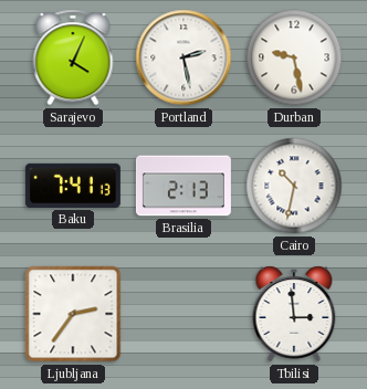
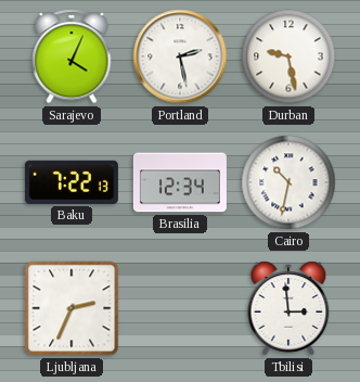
Baku: 7:41 -> 7:22 (72, 182)
Brasilia: 2:13 -> 12:34 (180, 182)
Ljubljana: 2:36 -> 2:34 (72, 308)
